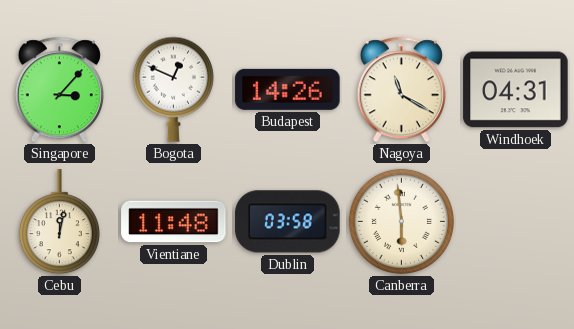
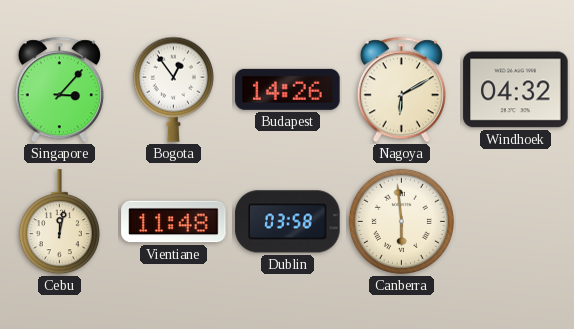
Bogota: 12:49 -> 12:54 (173, 89)
Nagoya: 11:20 -> 6:10 (401, 90)
Windhoek: 04:31 -> 04:32 (516, 90)
